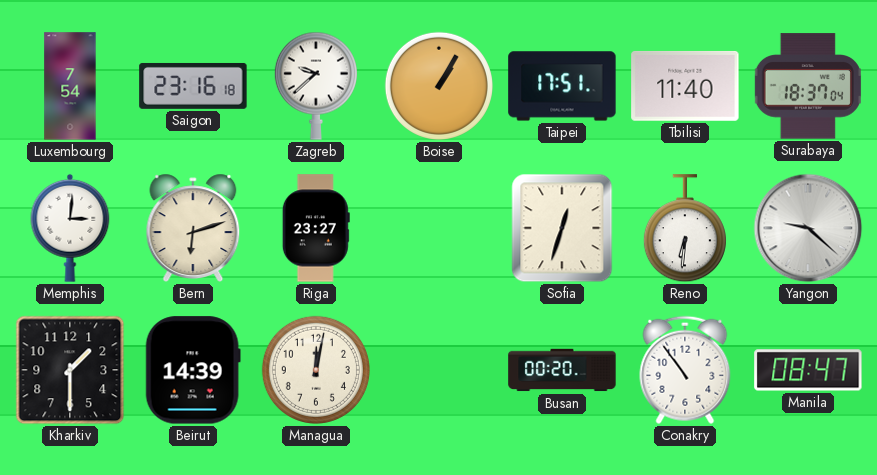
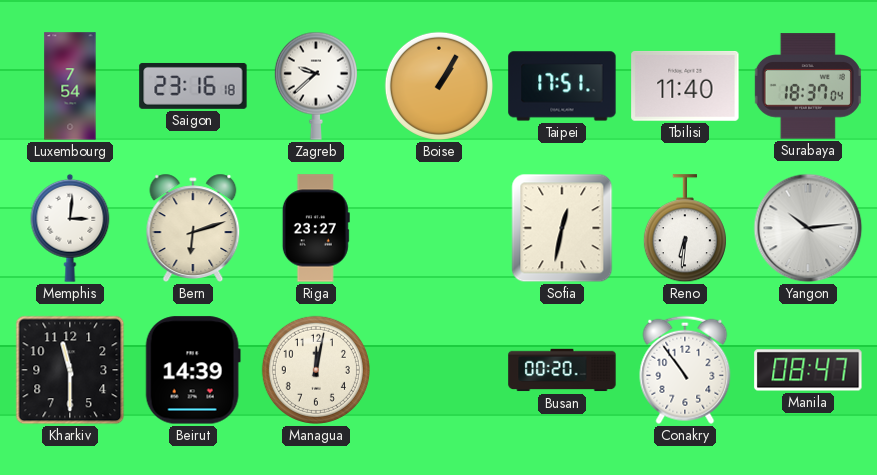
Sofia: 12:33 -> 12:32 (562, 228)
Yangon: 9:22 -> 10:14 (808, 228)
Kharkiv: 1:30 -> 11:30 (70, 370)
